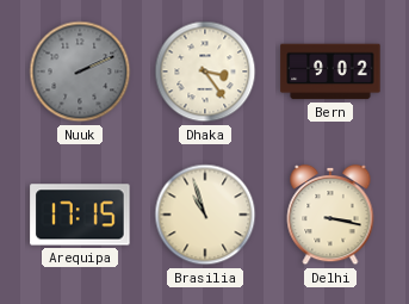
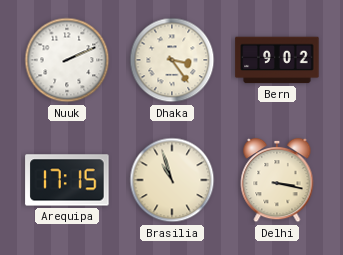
Nuuk dial: grey -> white (67, 60)
